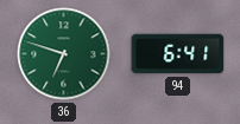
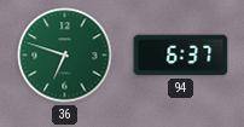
94: 6:41 -> 6:37 (181, 56)
